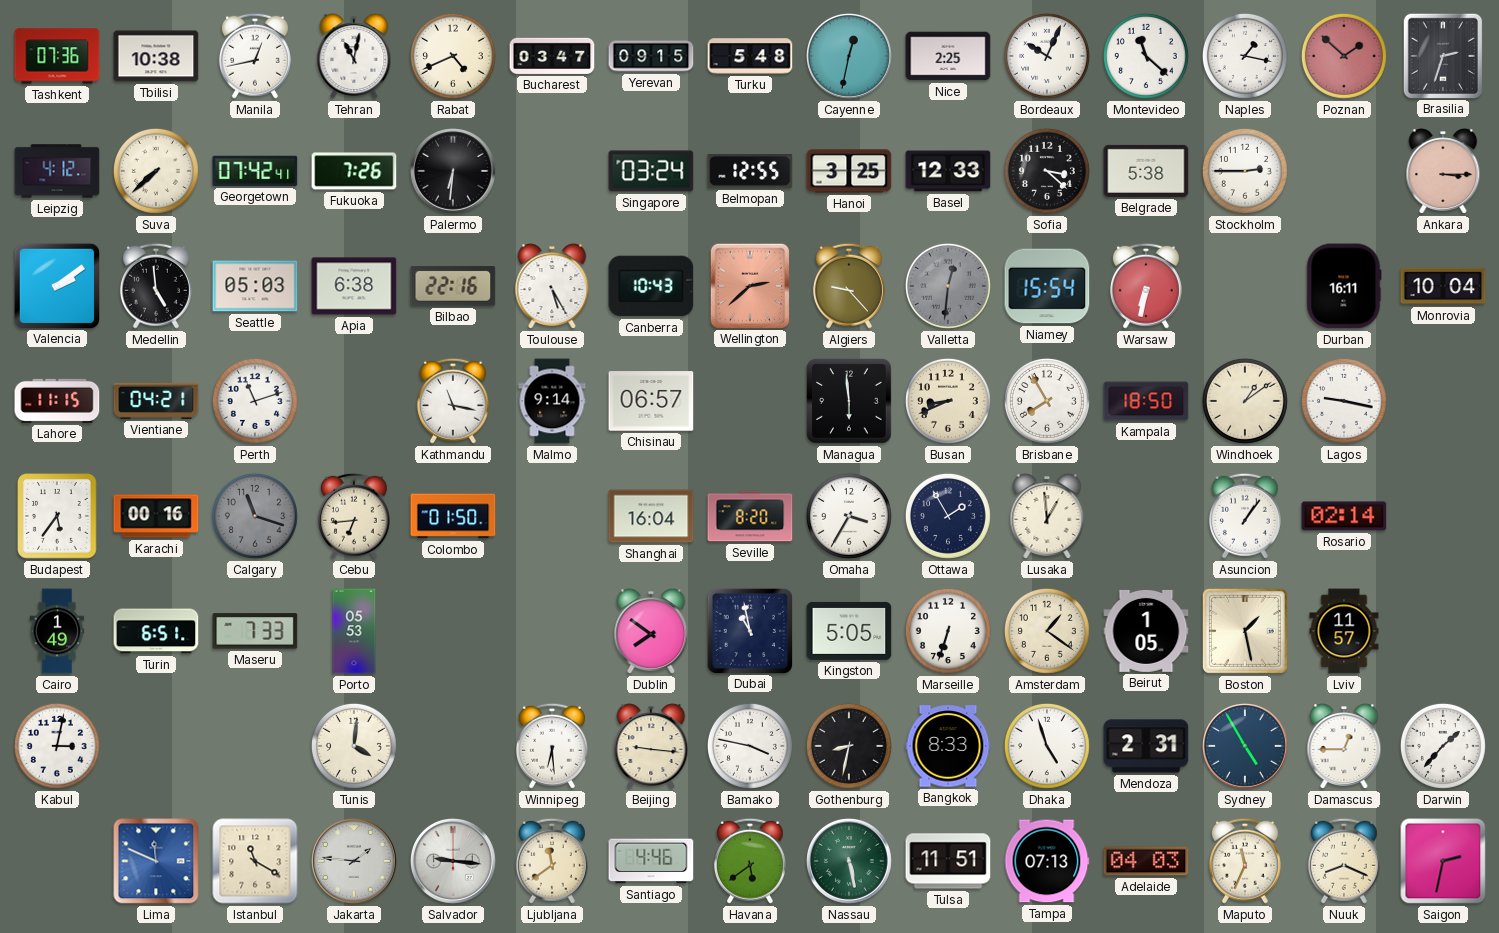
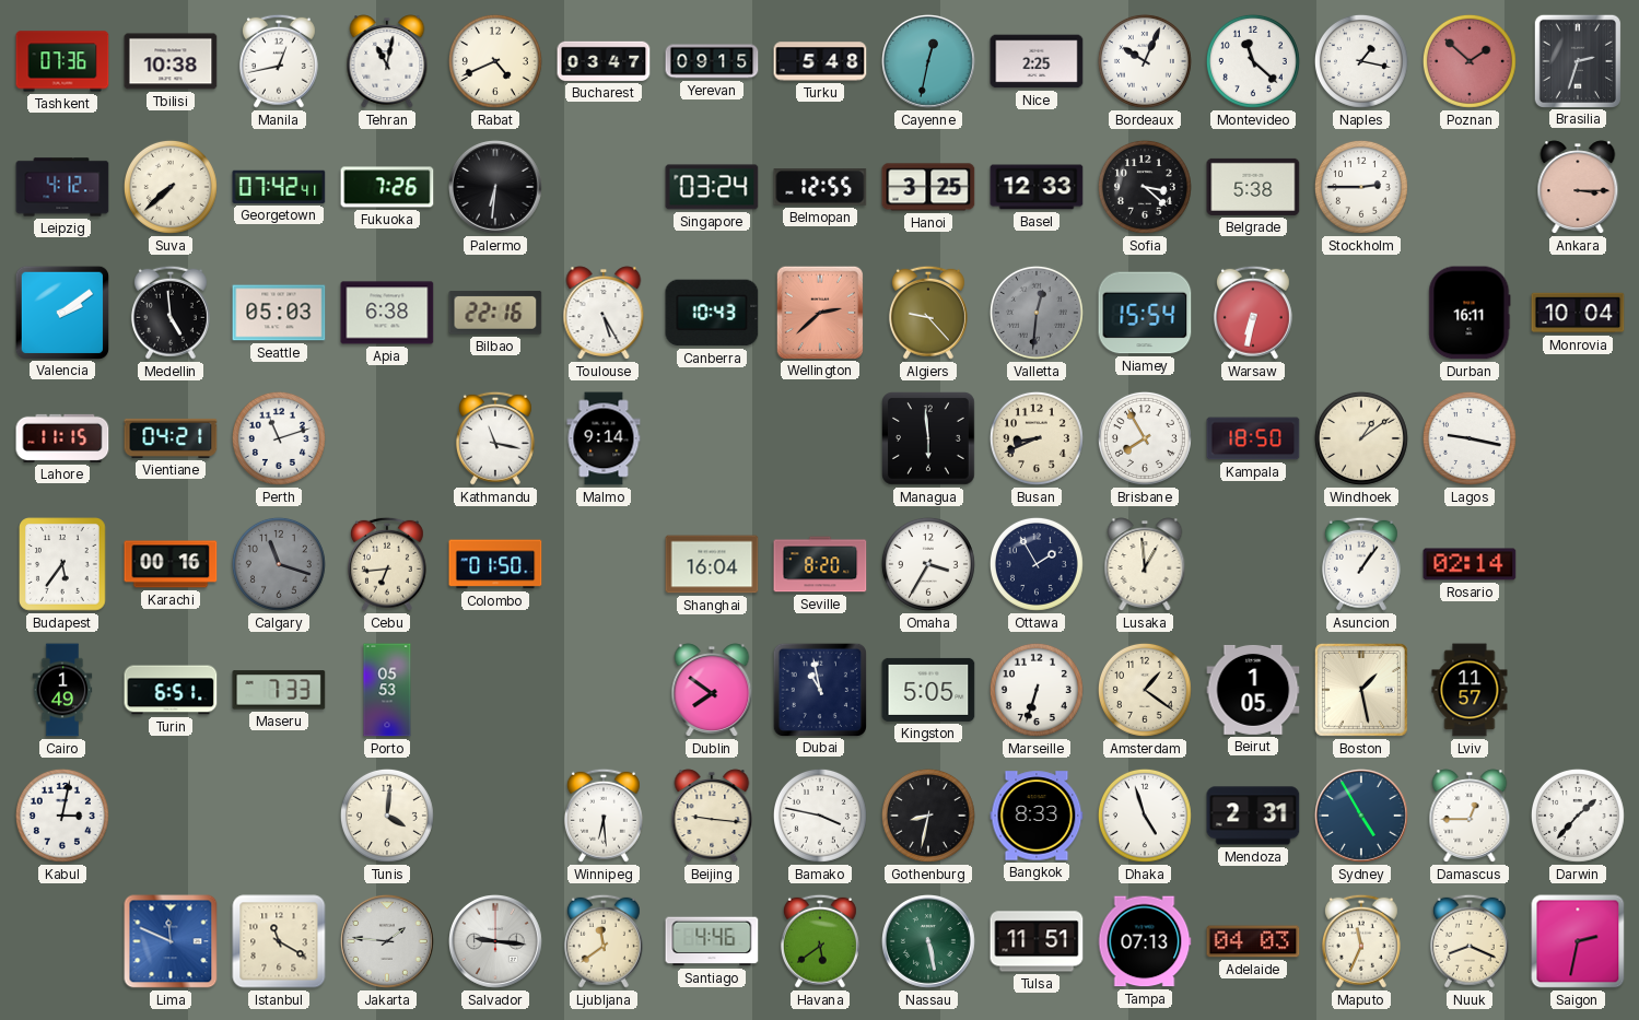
Chisinau: 06:57 -> none (651, 401)
